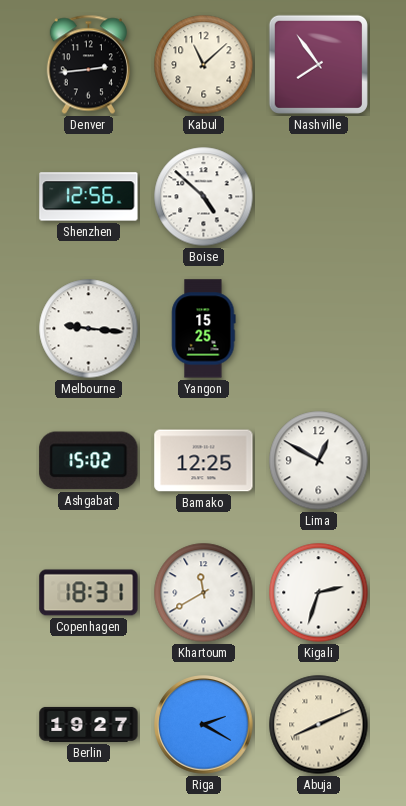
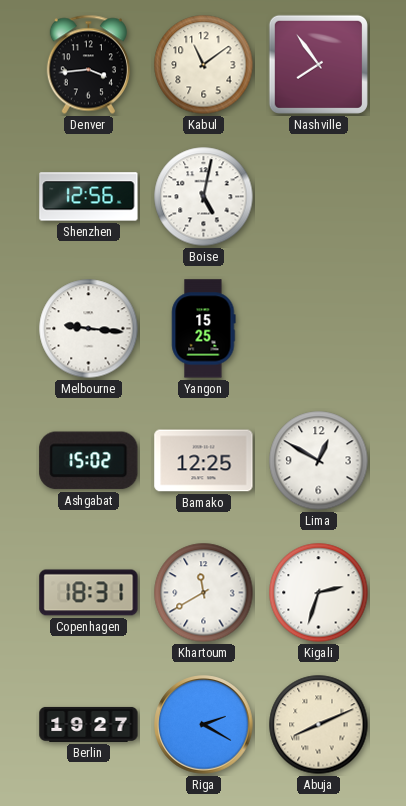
Denver: 2:44 -> 3:44 (88, 65)
Kabul: 11:08 -> 11:09 (204, 65)
Boise: 4:52 -> 5:02 (204, 197)
